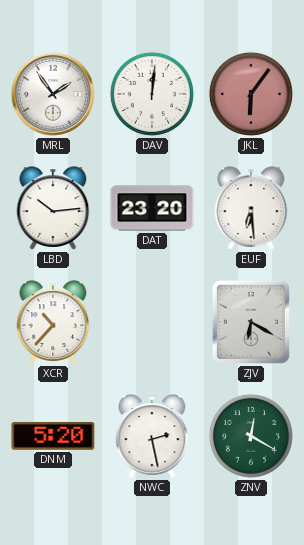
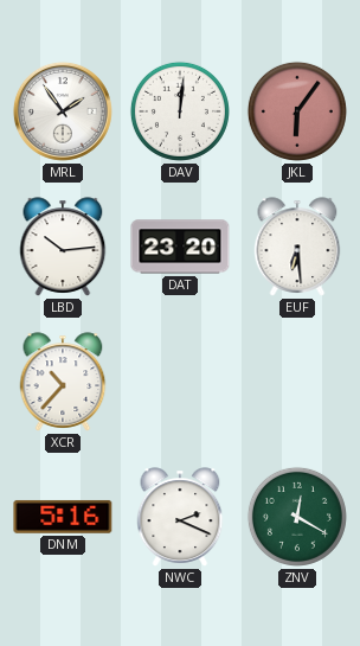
ZJV: 6:20 -> none (251, 322)
DNM: 5:20 -> 5:16 (63, 517)
NWC: 2:28 -> 2:19 (180, 517)
